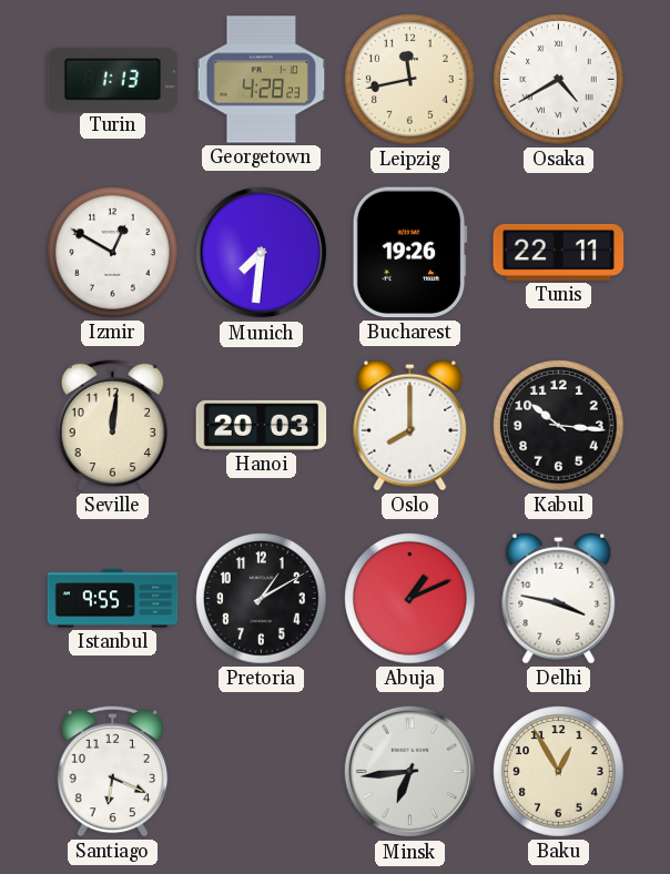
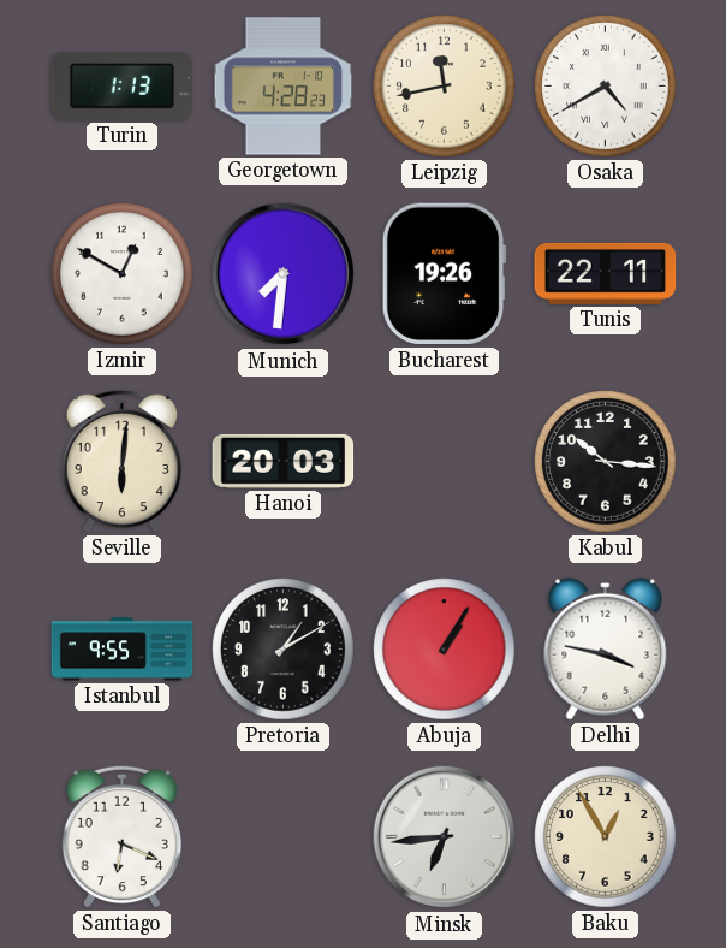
Seville: 12:01 -> 6:01 (123, 461)
Oslo: 8:00 -> none (410, 425)
Abuja: 1:11 -> 1:05 (445, 650)
